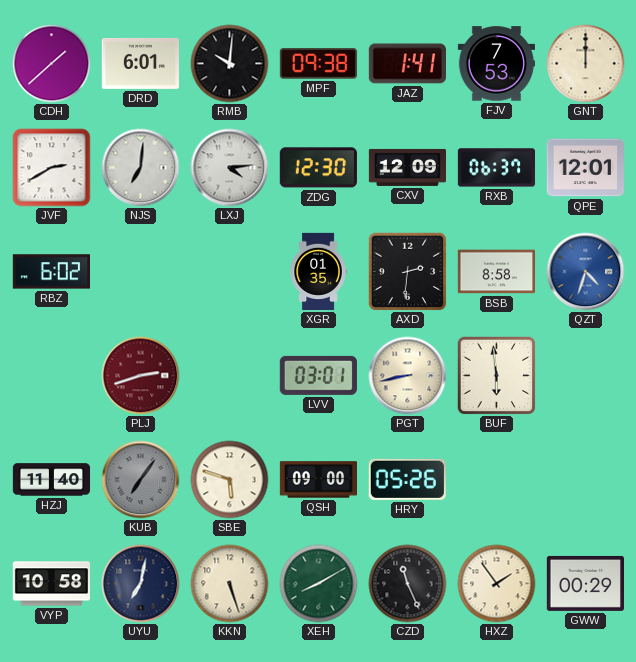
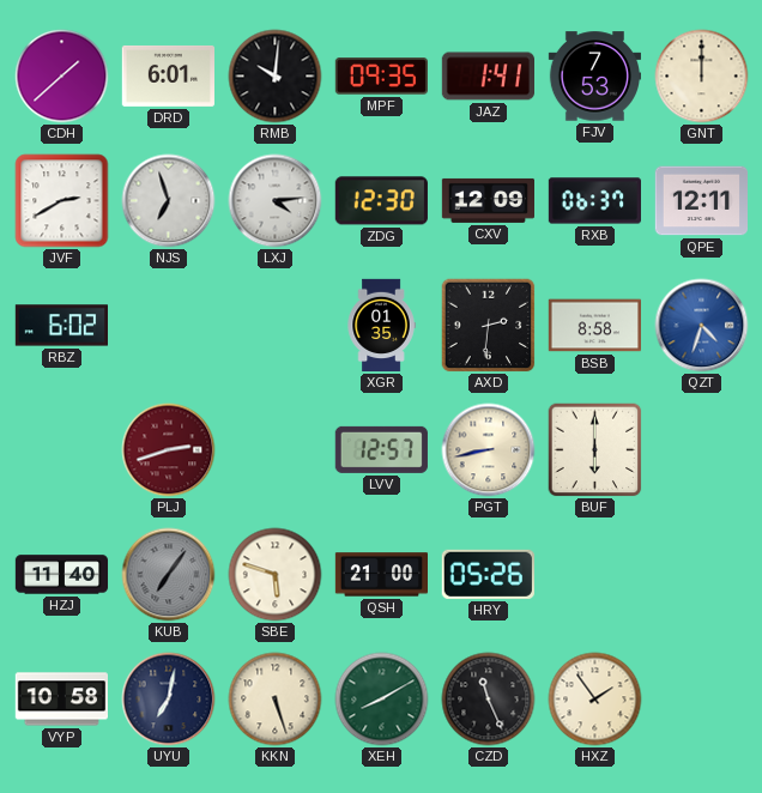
MPF: 09:38 -> 09:35 (381, 77)
NJS: 7:01 -> 6:57 (169, 201)
QPE: 12:01 -> 12:11 (701, 201)
LVV: 03:01 -> 12:57 (381, 449)
BUF: 5:59 -> 6:00 (595, 450)
QSH: 09:00 -> 21:00 (382, 575)
GWW: 00:29 -> none (585, 583)
